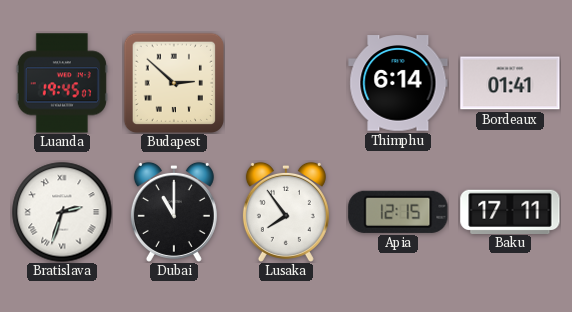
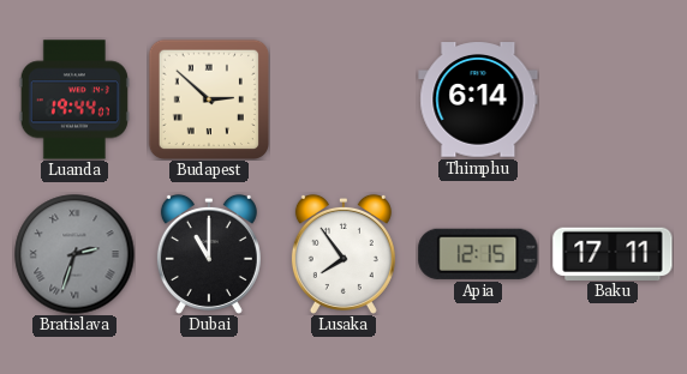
Luanda: 19:45 -> 19:44 (74, 99)
Bordeaux: 01:41 -> none (510, 83)
Bratislava dial: white -> grey (74, 254)
